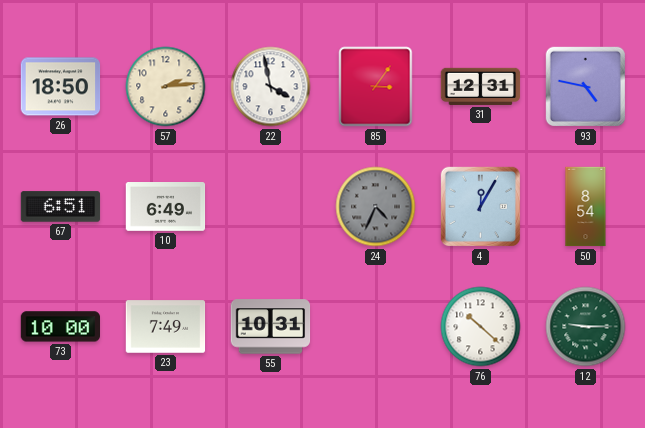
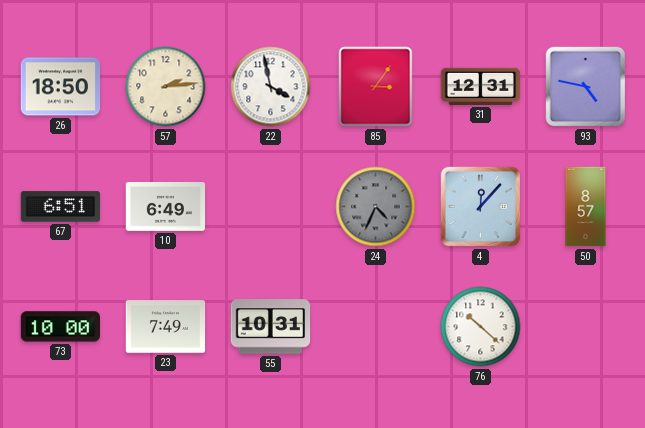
4: 12:05 -> 12:07 (481, 207)
50: 8:54 -> 8:57 (586, 207)
12: 9:15 -> none (586, 327)
